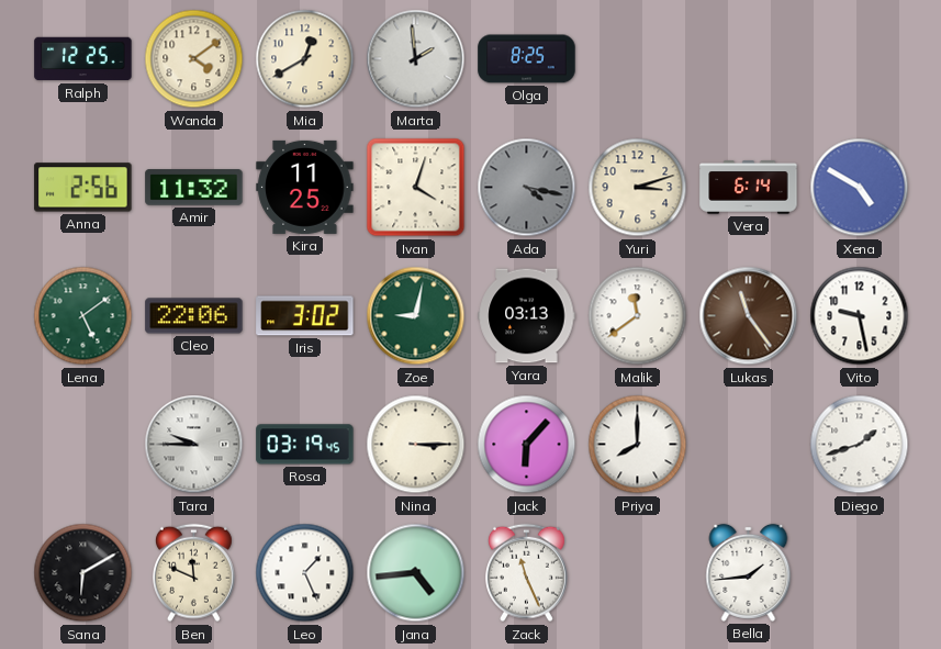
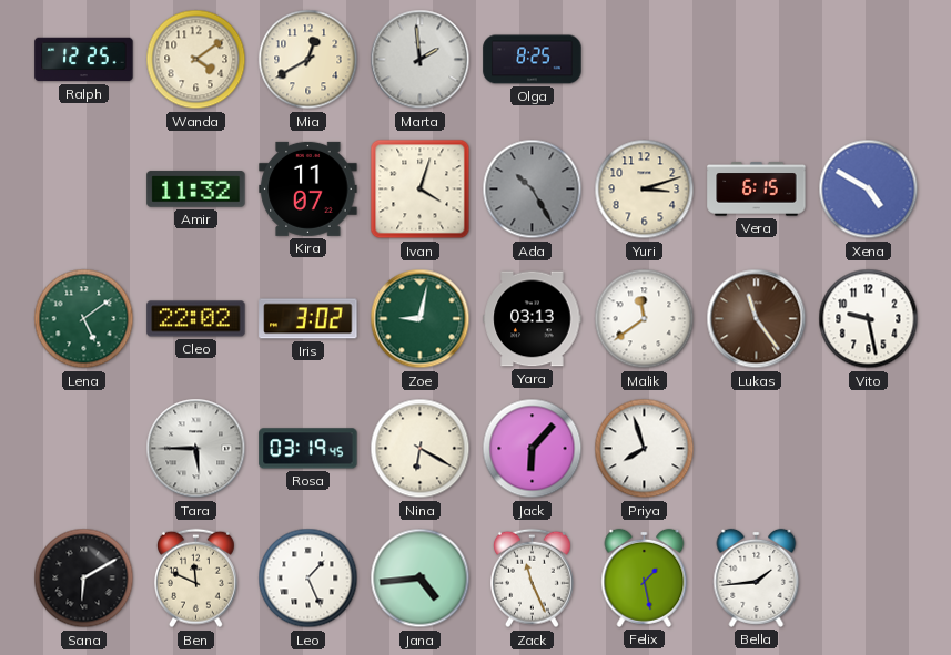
Anna: 2:56 -> none (83, 188)
Kira: 11:25 -> 11:07 (308, 188)
Ada: 4:17 -> 10:25 (533, 190)
Vera: 6:14 -> 6:15 (757, 190)
Cleo: 22:06 -> 22:02 (196, 319)
Tara: 9:45 -> 5:45 (196, 449)
Nina: 3:15 -> 6:20 (421, 449)
Priya: 8:00 -> 7:57 (645, 449)
Diego: 1:42 -> none (860, 445)
Felix: none -> 1:28 (645, 577)
